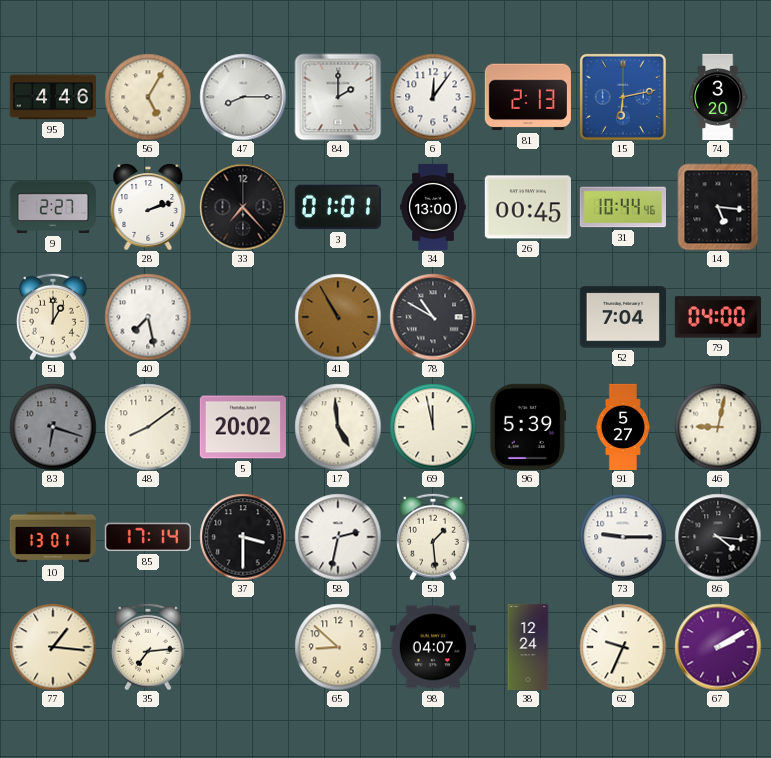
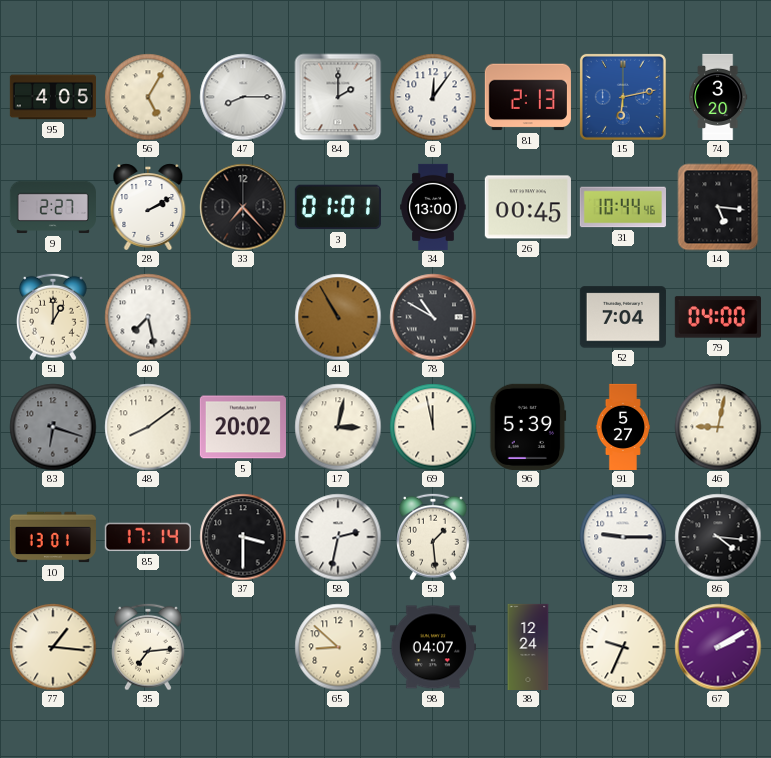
95: 4:46 -> 4:05 (53, 97)
28: 2:12 -> 2:10 (148, 207)
17: 4:59 -> 3:02 (338, 427)
